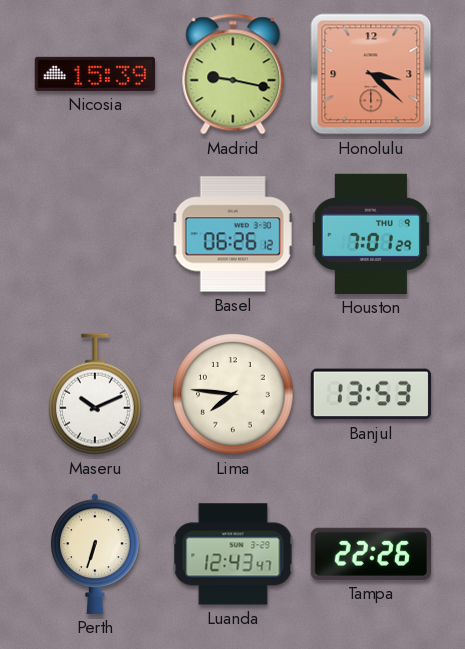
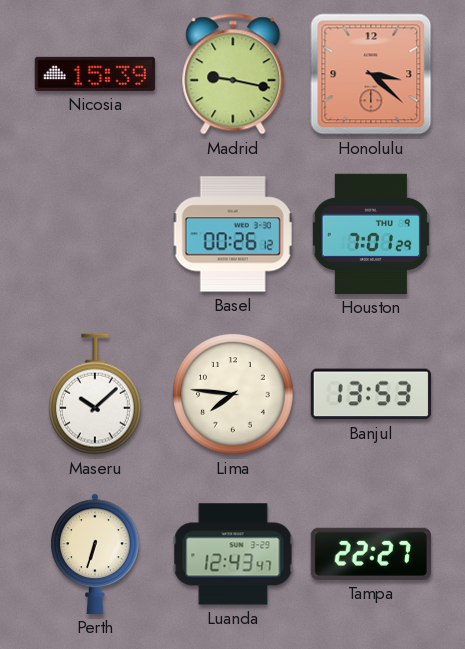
Basel: 06:26 -> 00:26 (233, 234)
Maseru: 10:11 -> 10:08 (96, 394)
Tampa: 22:26 -> 22:27 (371, 554)
